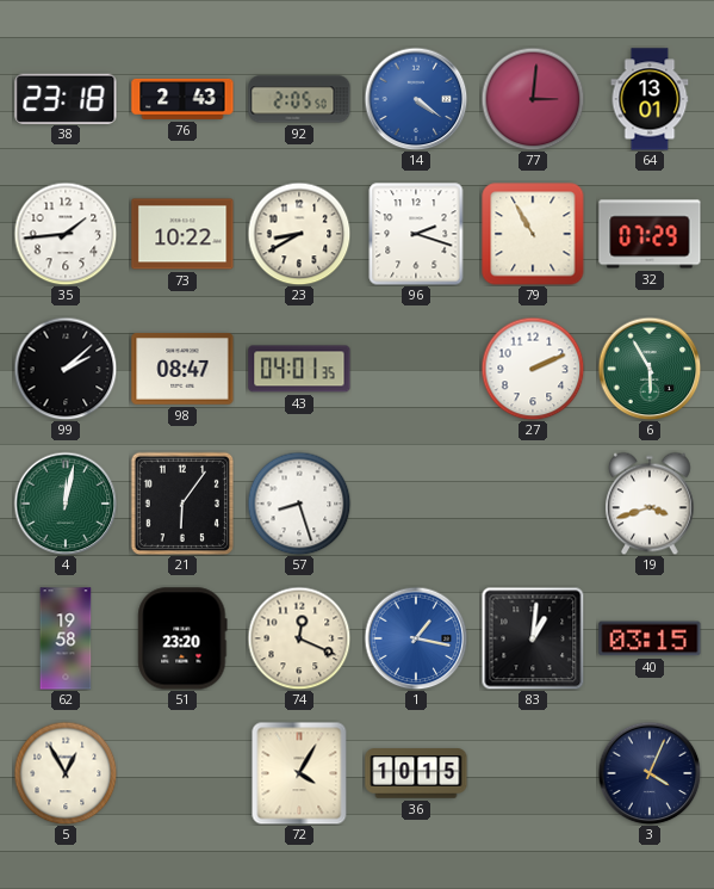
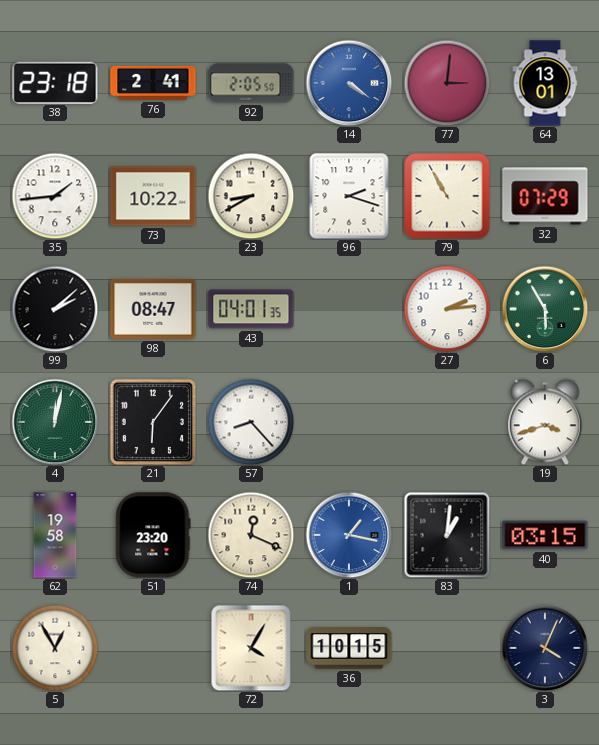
76: 2:43 -> 2:41 (153, 83)
27: 2:11 -> 2:14 (447, 309)
57: 8:27 -> 8:23 (251, 422)
